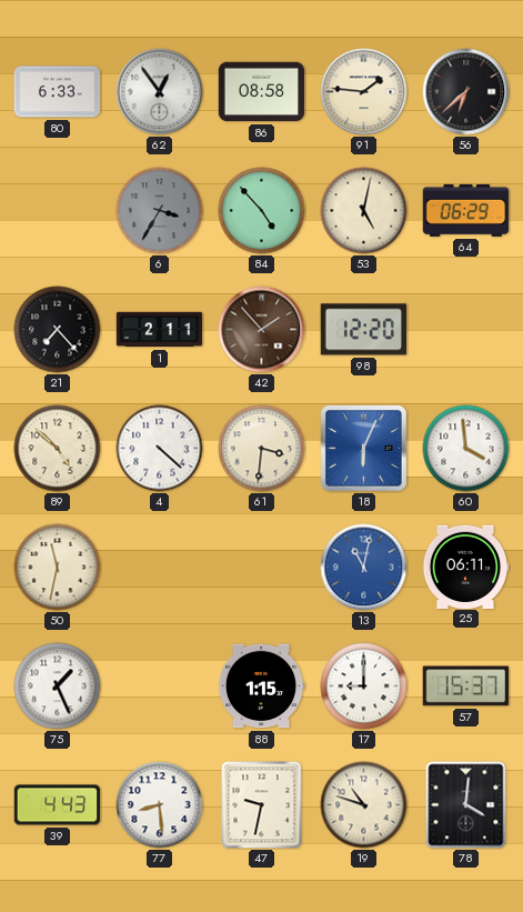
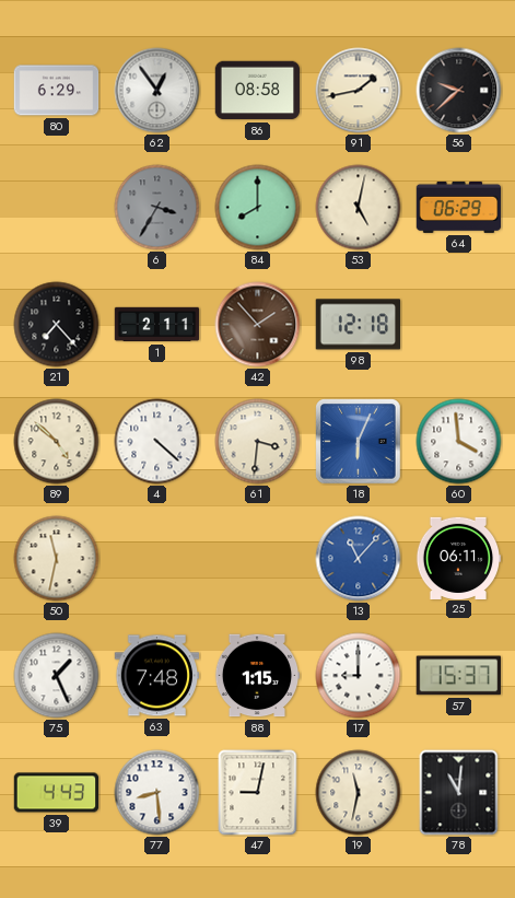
80: 6:33 -> 6:29 (57, 91)
91: 1:46 -> 1:43 (359, 91)
56: 6:38 -> 9:38 (459, 91)
84: 4:53 -> 8:00 (258, 208)
98: 12:20 -> 12:18 (359, 325)
13: 11:02 -> 11:07 (359, 559)
63: none -> 7:48 (157, 676)
47: 9:32 -> 9:02 (258, 793)
19: 10:48 -> 11:32 (359, 793)
78: 4:01 -> 11:01 (459, 793)
